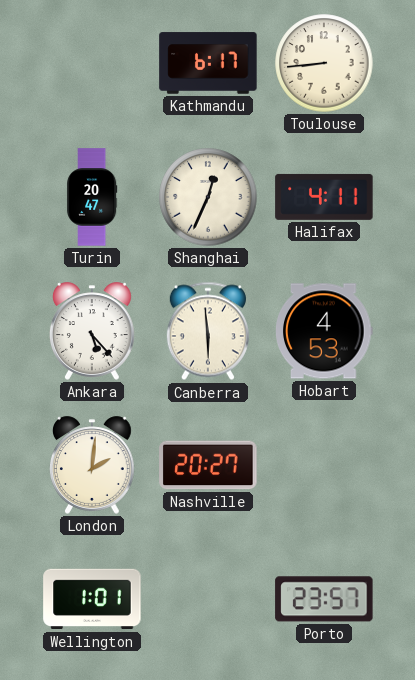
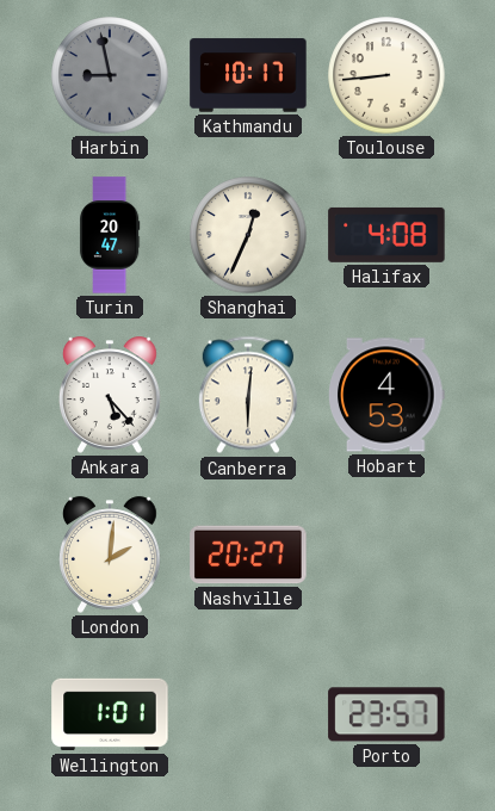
Harbin: none -> 8:58 (110, 75)
Kathmandu: 6:17 -> 10:17 (248, 75)
Halifax: 4:11 -> 4:08 (386, 235)
Canberra: 5:59 -> 6:01 (248, 395)
